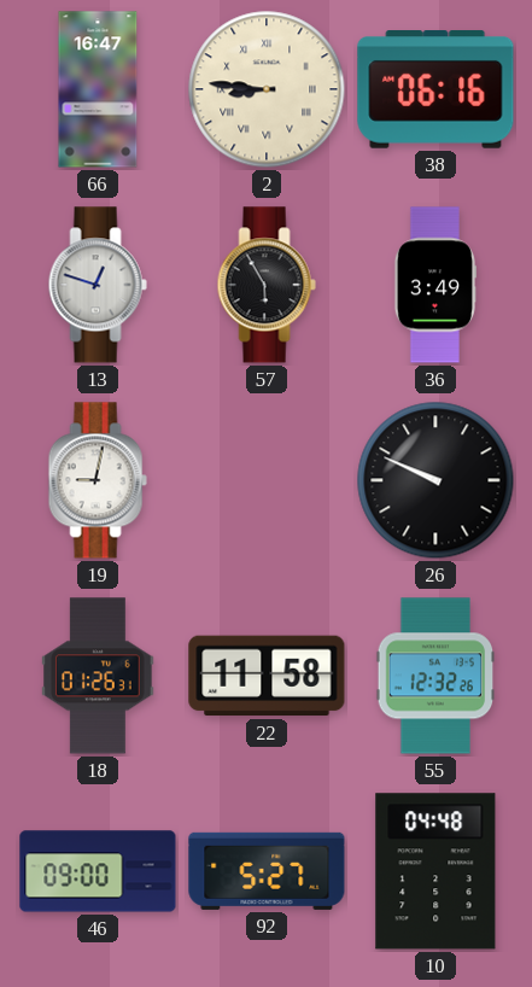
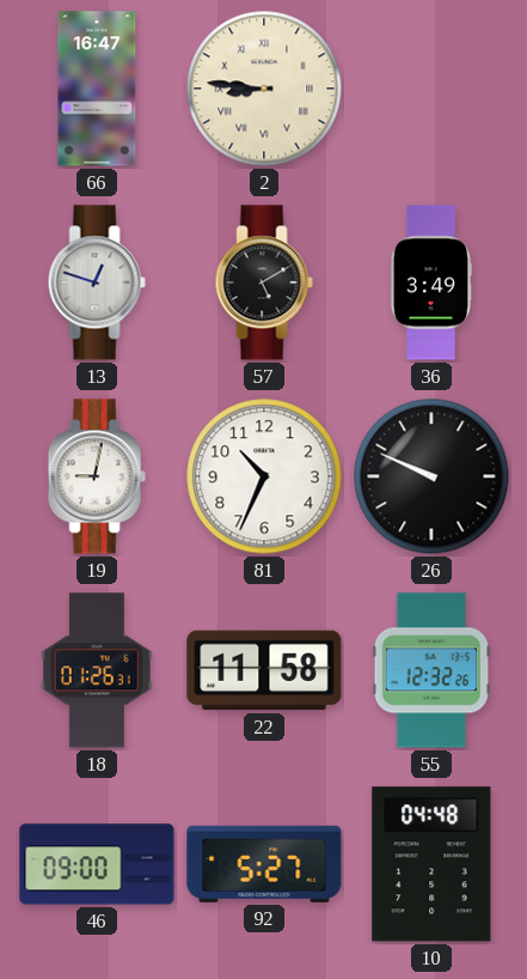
38: 06:16 -> none (435, 90)
57: 5:55 -> 5:10 (264, 282)
81: none -> 10:34 (264, 476)
